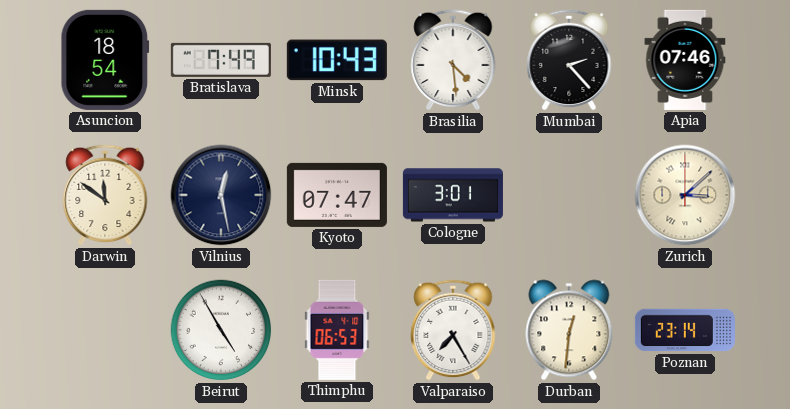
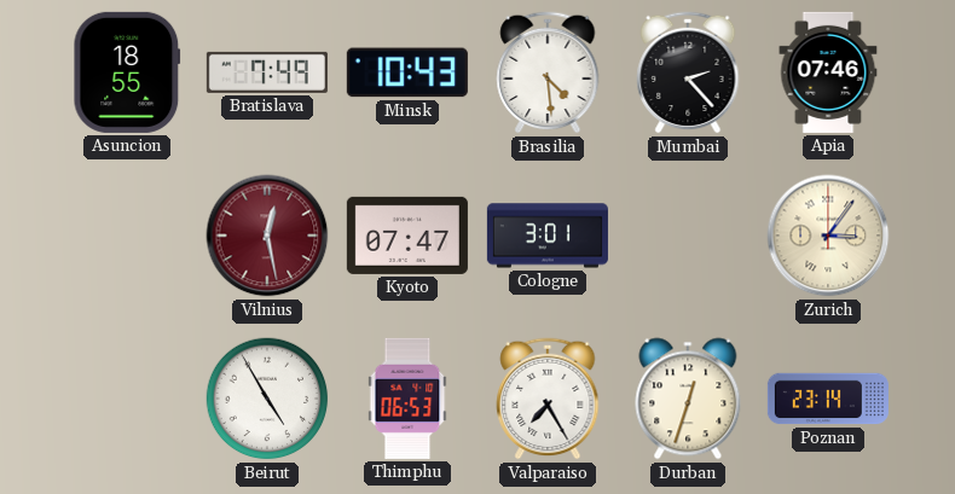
Asuncion: 18:54 -> 18:55 (127, 72)
Darwin: 11:51 -> none (105, 195)
Vilnius dial: navy -> burgundy (267, 236)
Zurich: 3:08 -> 3:06 (828, 236)
Durban: 12:31 -> 12:33 (688, 399)
